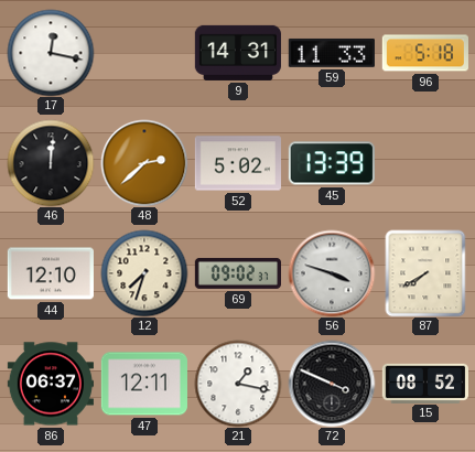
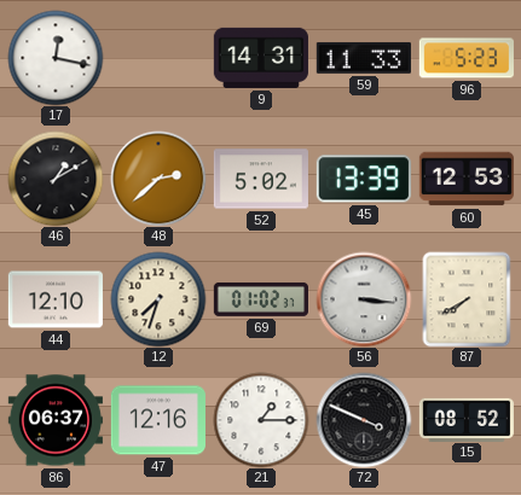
96: 5:18 -> 5:23 (467, 58)
46: 12:01 -> 1:10 (56, 179)
60: none -> 12:53 (465, 179)
69: 09:02 -> 01:02 (260, 299)
56: 3:48 -> 3:16 (364, 299)
47: 12:11 -> 12:16 (158, 420)
21: 1:17 -> 1:15 (261, 420)
